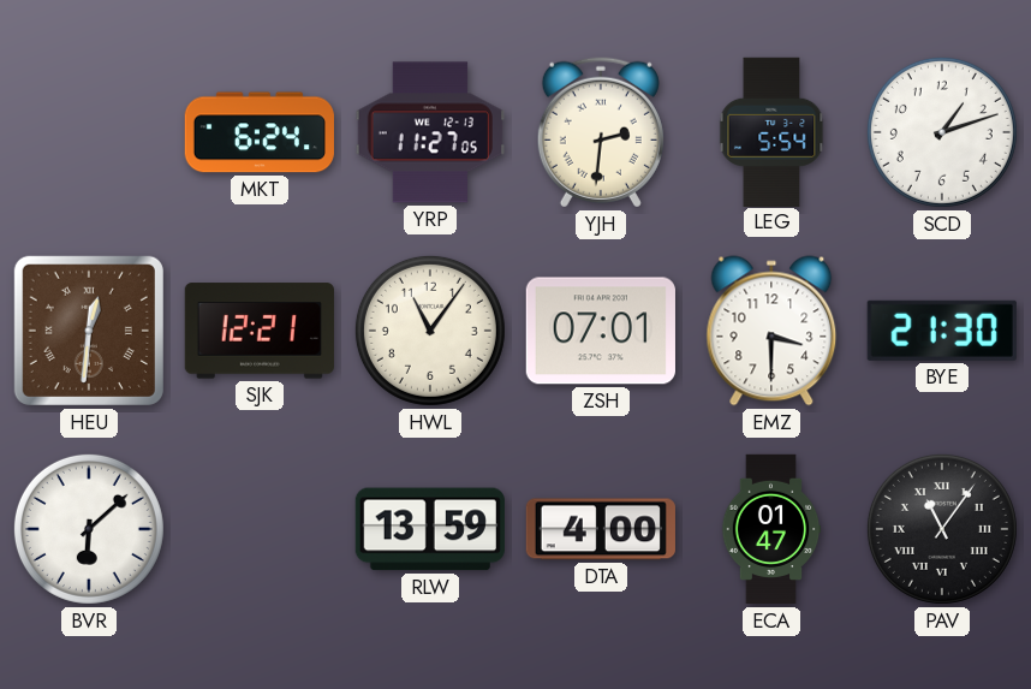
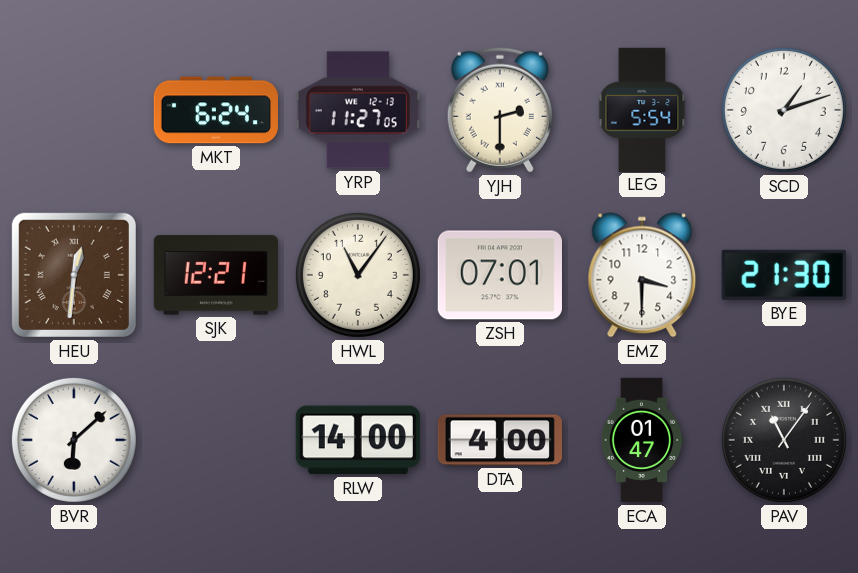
YJH: 2:31 -> 2:30 (500, 110)
RLW: 13:59 -> 14:00 (358, 440)
